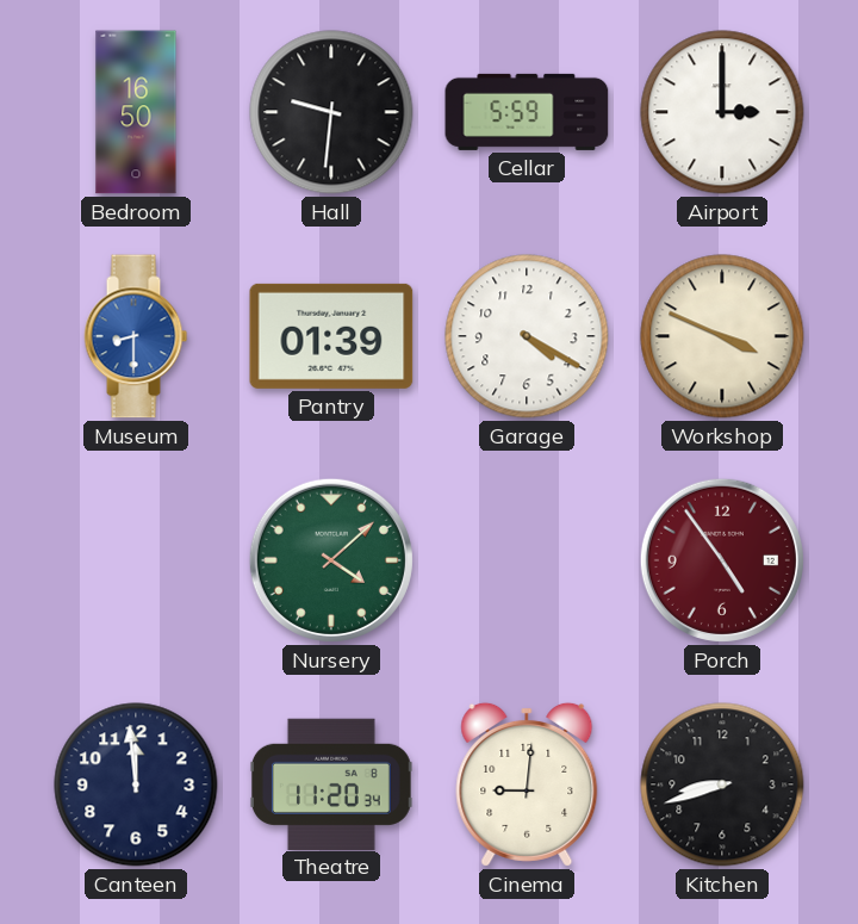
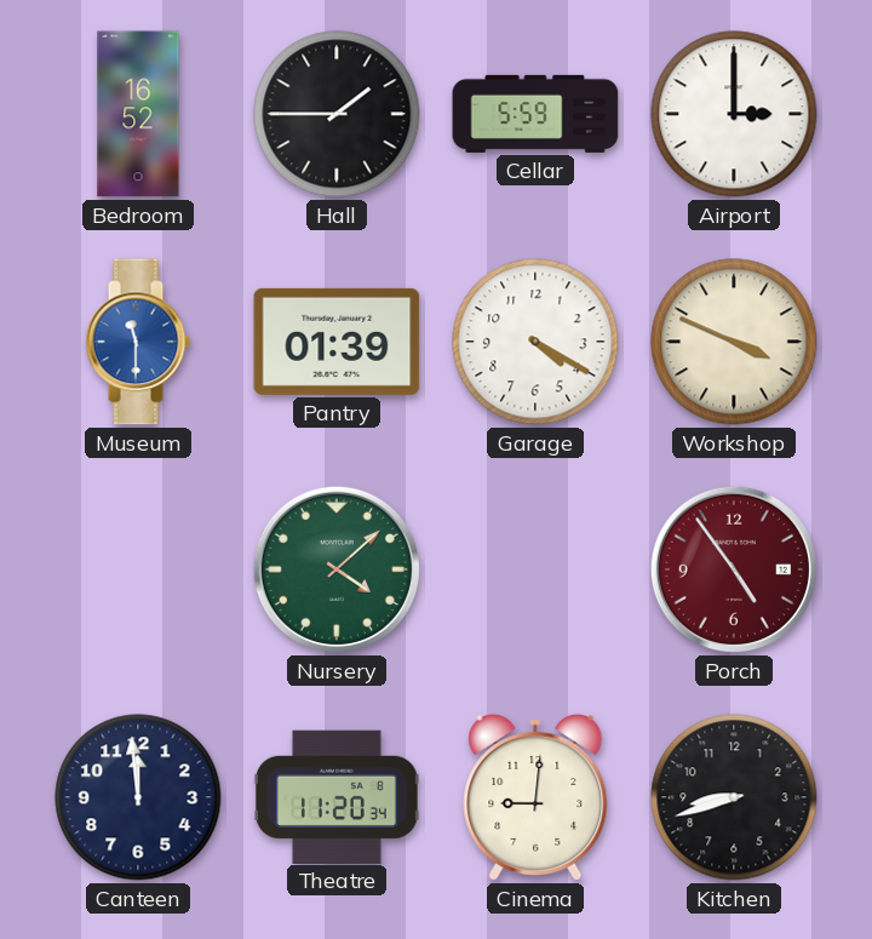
Bedroom: 16:50 -> 16:52 (138, 114)
Hall: 9:31 -> 1:45 (337, 114)
Museum: 8:30 -> 11:30 (138, 342)
